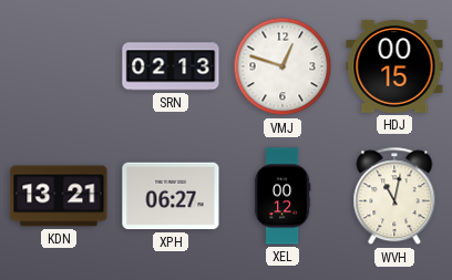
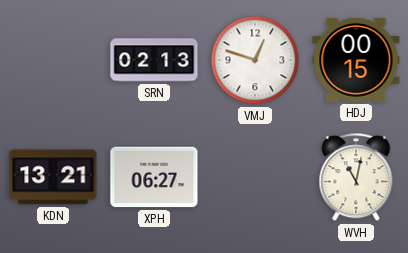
XEL: 00:12 -> none (282, 196)
